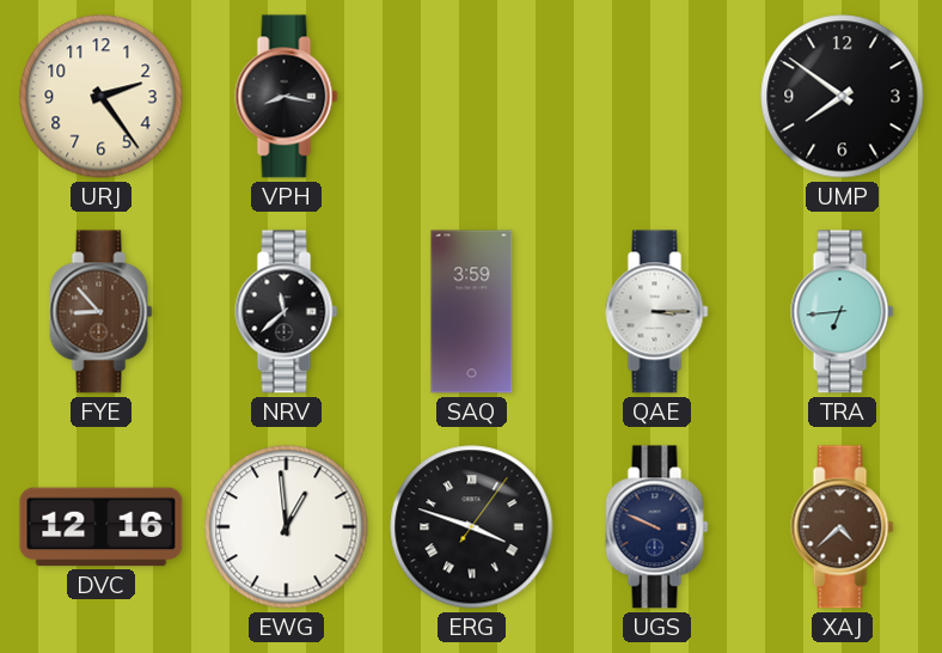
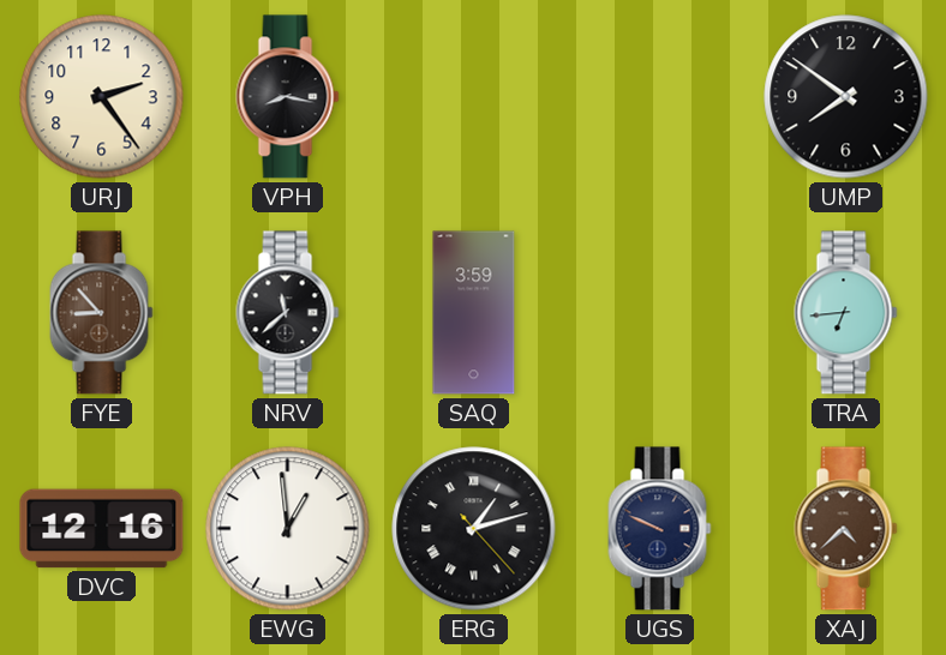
QAE: 3:15 -> none (657, 312)
ERG: 3:48 -> 1:12 (474, 529)
